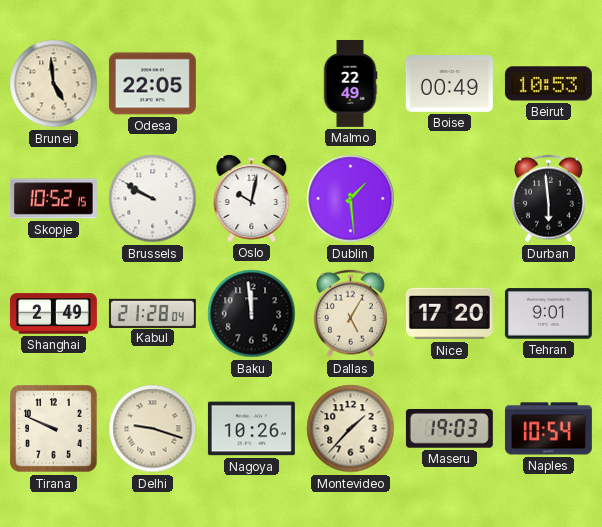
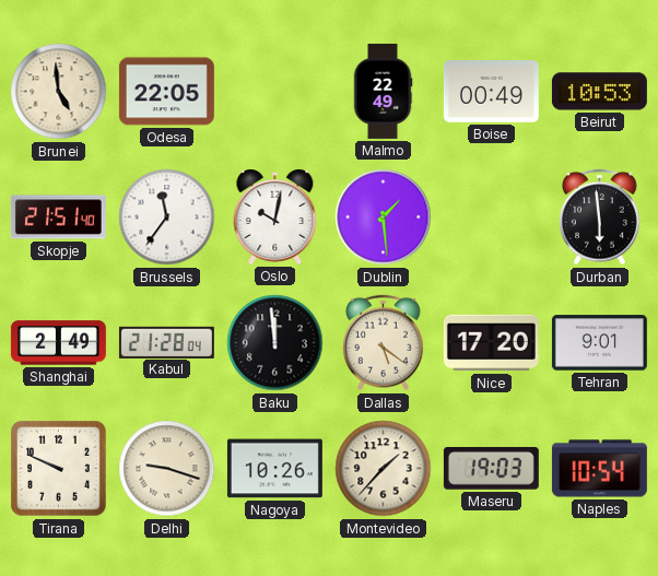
Skopje: 10:52 -> 21:51 (58, 218)
Brussels: 9:50 -> 11:36 (167, 218)
Dallas: 5:05 -> 5:21 (384, 343)
